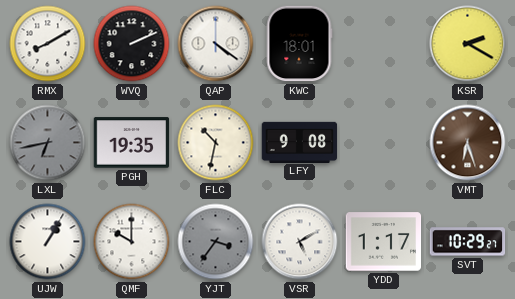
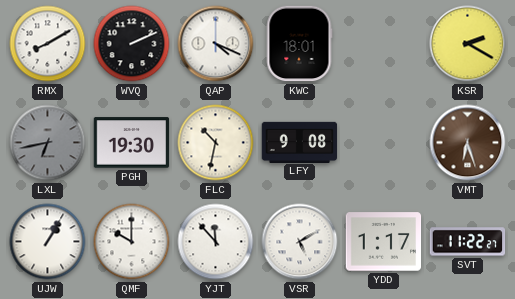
QAP: 4:21 -> 4:19 (216, 44)
PGH: 19:35 -> 19:30 (132, 143)
YJT: 3:36 -> 11:53 (216, 242)
YJT dial: grey -> white (216, 242)
SVT: 10:29 -> 11:22 (468, 242)
